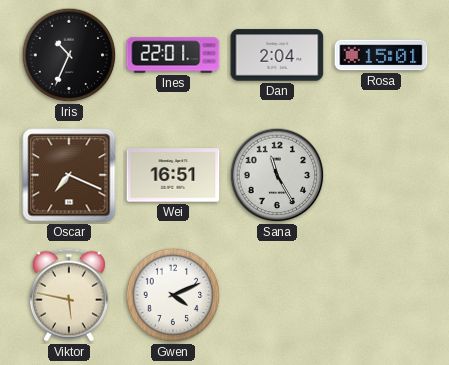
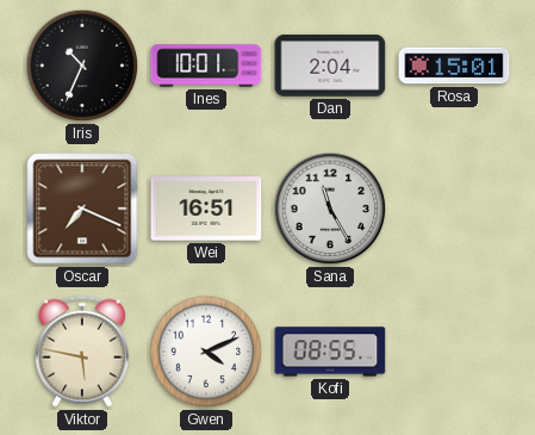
Ines: 22:01 -> 10:01 (206, 66)
Kofi: none -> 08:55 (330, 352)
